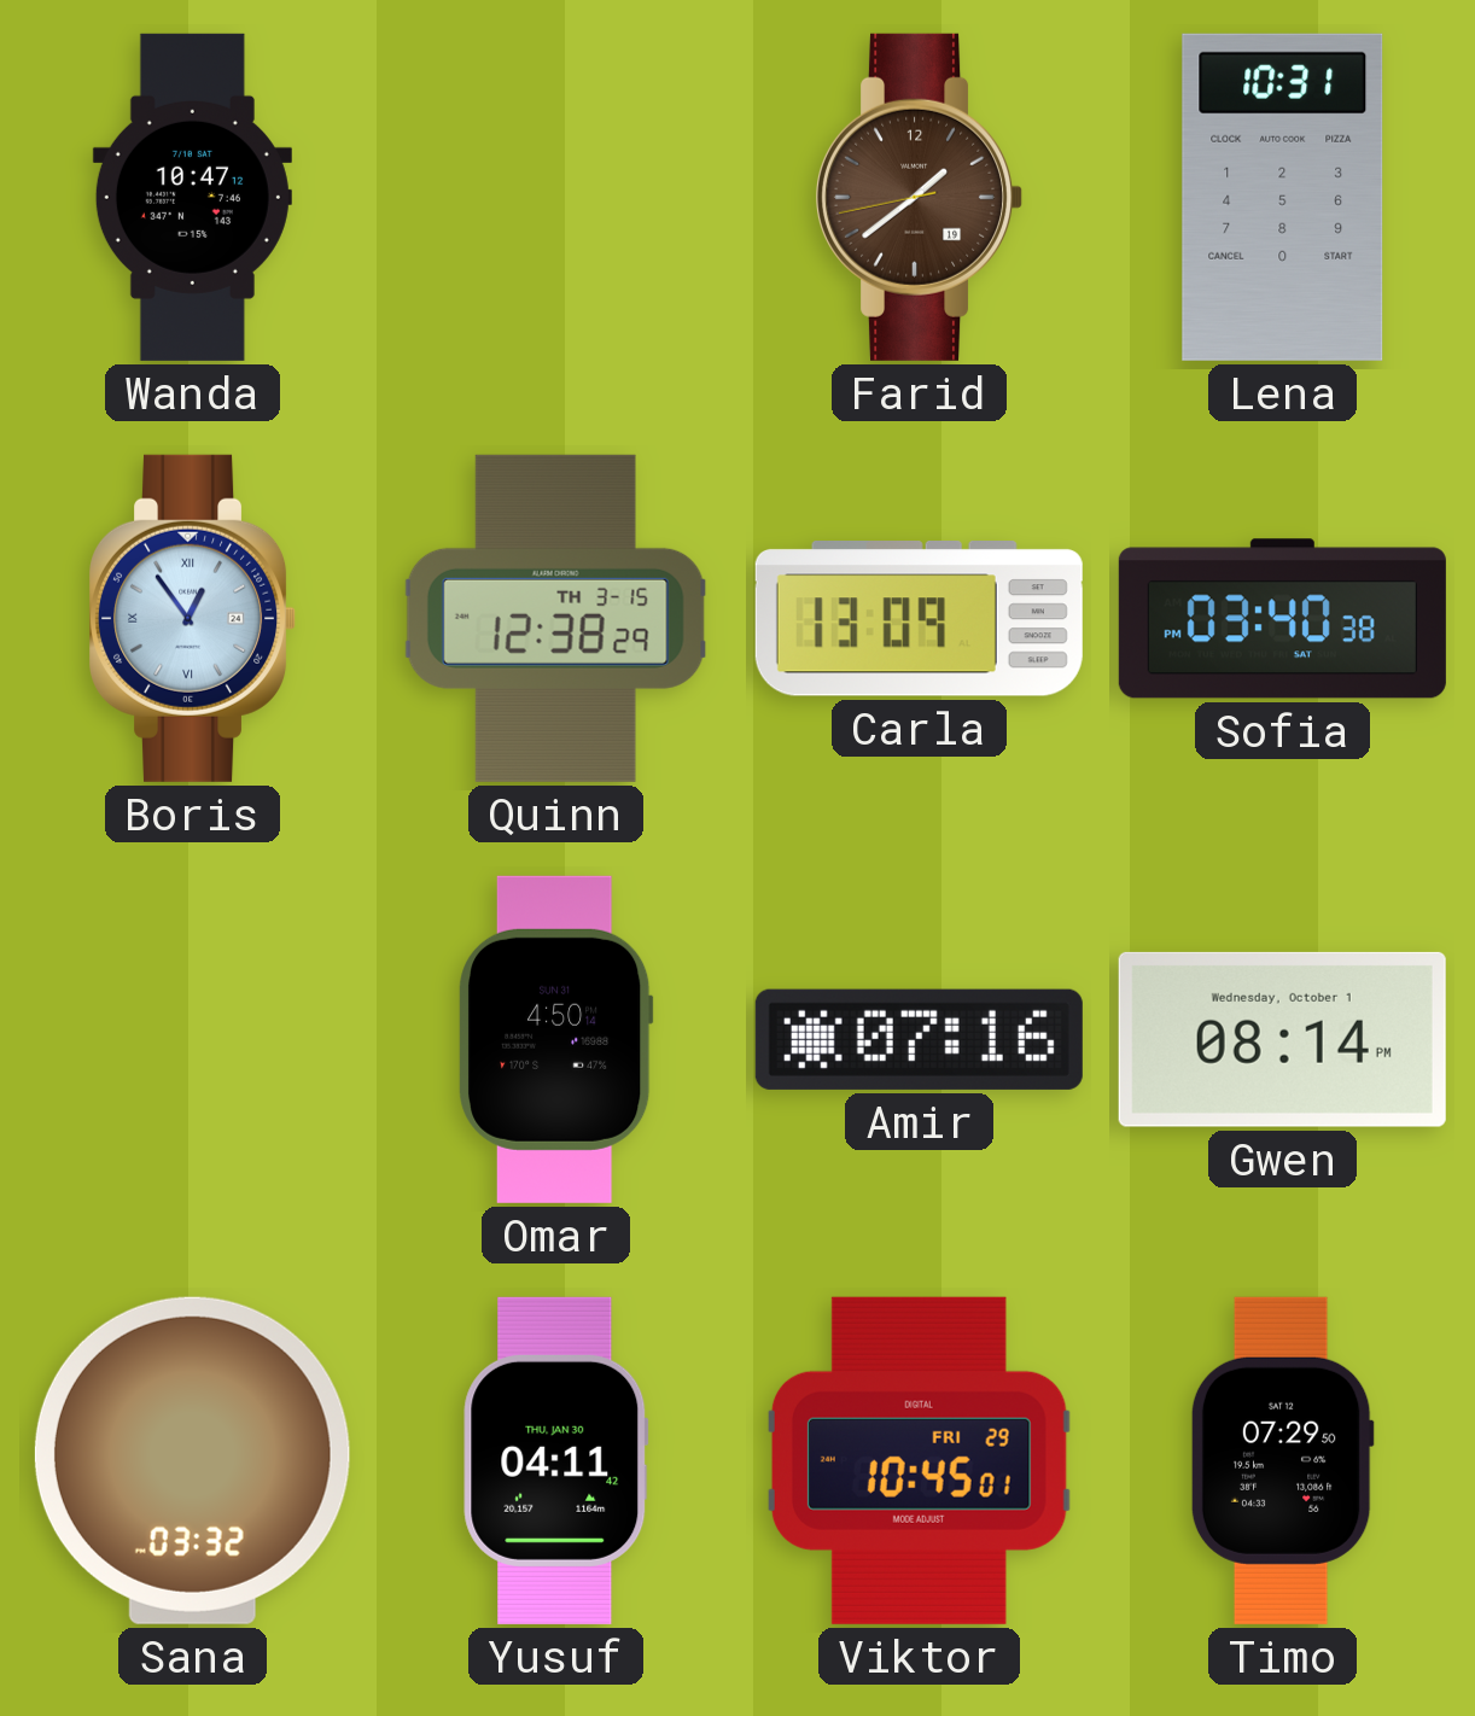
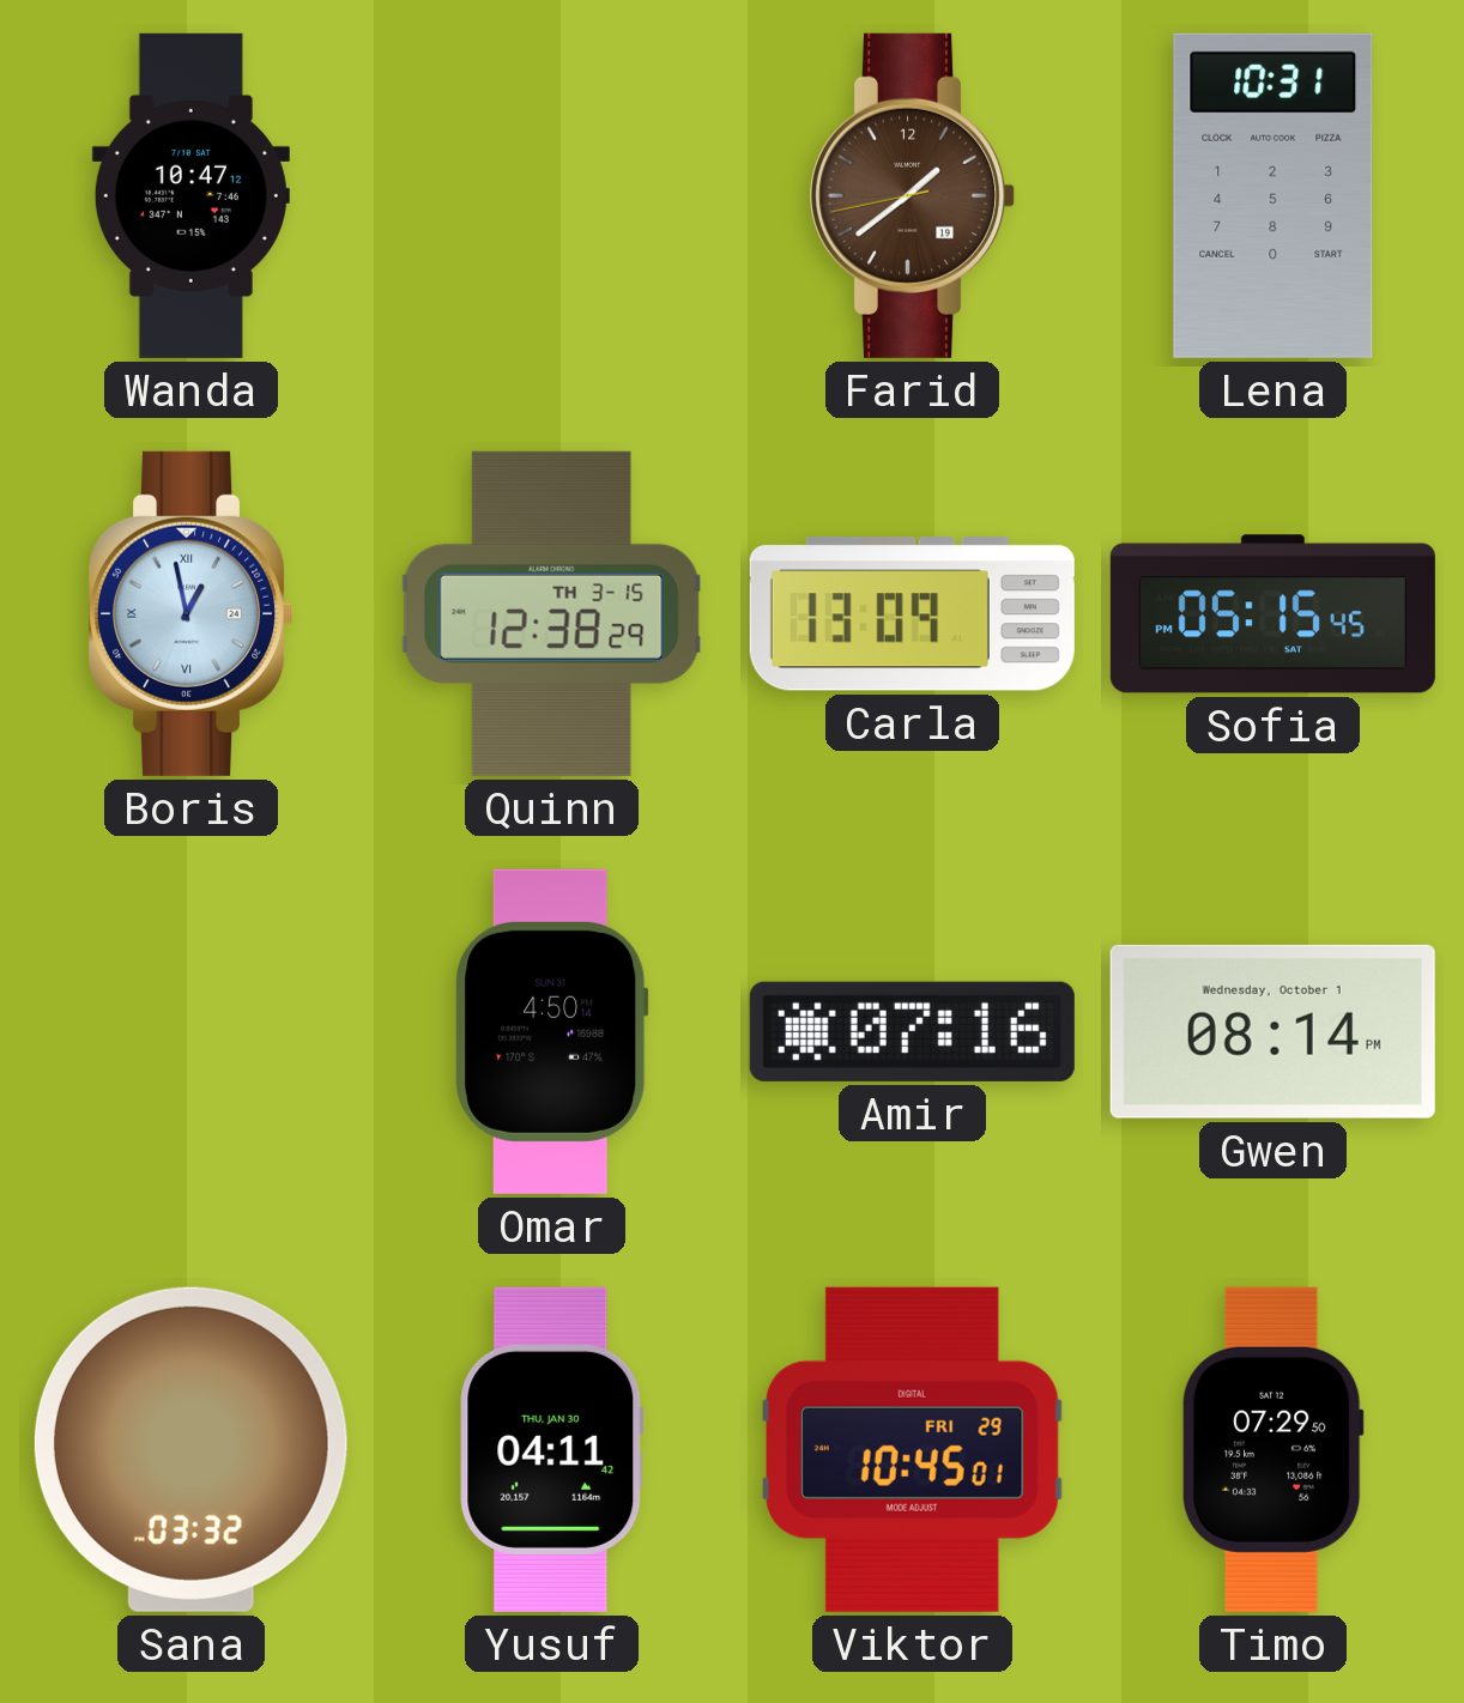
Boris: 12:54 -> 12:58 (192, 613)
Sofia: 03:40 -> 05:15 (1272, 614)
